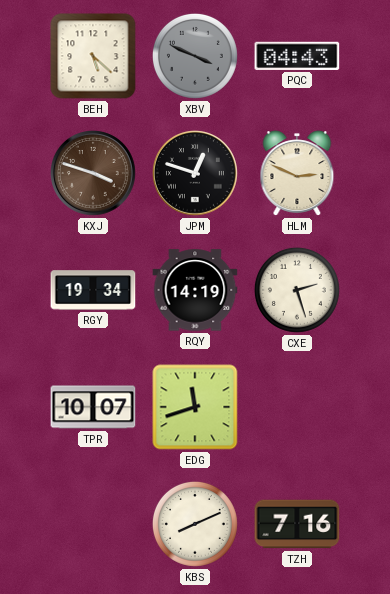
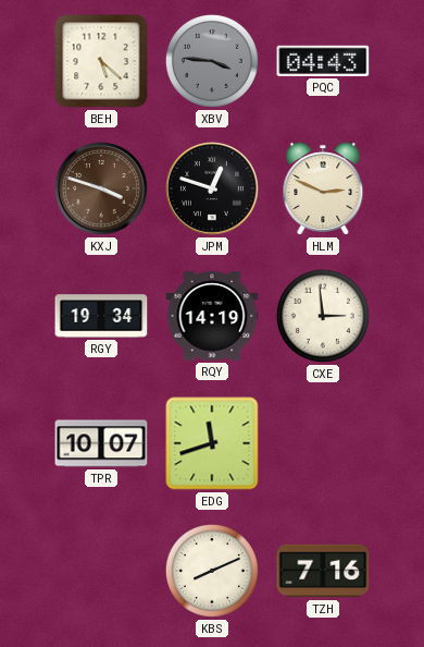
XBV: 3:49 -> 3:46 (212, 61)
CXE: 2:27 -> 2:59 (323, 316)
